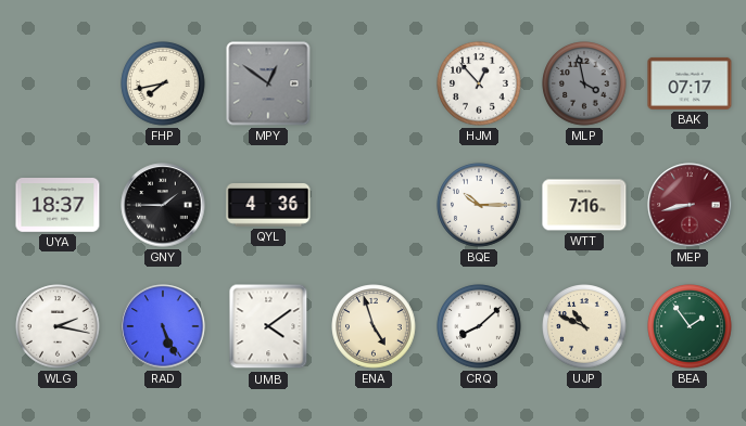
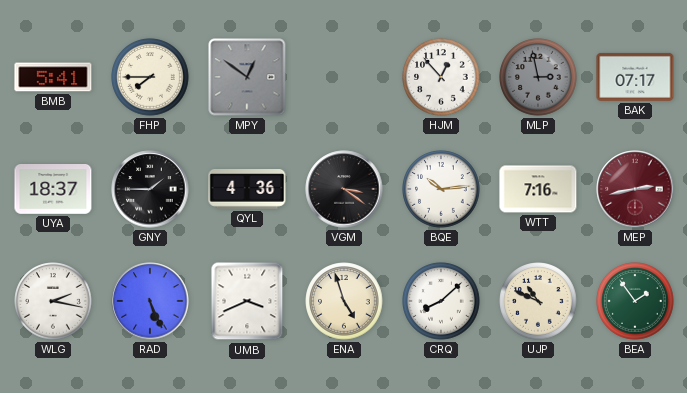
BMB: none -> 5:41 (53, 77)
FHP: 7:43 -> 7:45 (150, 77)
MLP: 3:58 -> 2:58 (538, 77)
VGM: none -> 3:21 (344, 189)
BQE: 10:15 -> 10:14 (441, 189)
MEP: 8:43 -> 2:43 (635, 189)
UMB: 4:09 -> 3:41 (247, 301)
